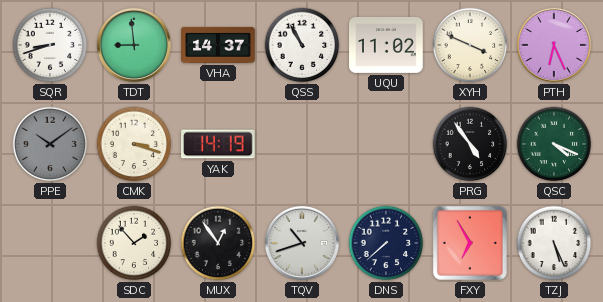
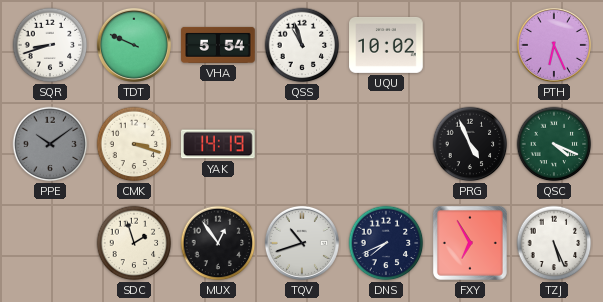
TDT: 8:59 -> 9:49 (134, 45)
VHA: 14:37 -> 5:54 (218, 45)
QSS: 10:55 -> 10:57 (302, 45)
UQU: 11:02 -> 10:02 (386, 45)
XYH: 3:49 -> none (470, 45)
PRG: 4:54 -> 4:56 (470, 144)
SDC: 1:53 -> 1:57 (134, 243)
DNS: 7:38 -> 7:41 (386, 243)
